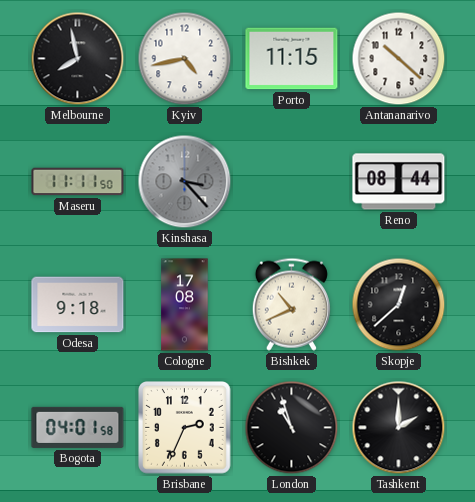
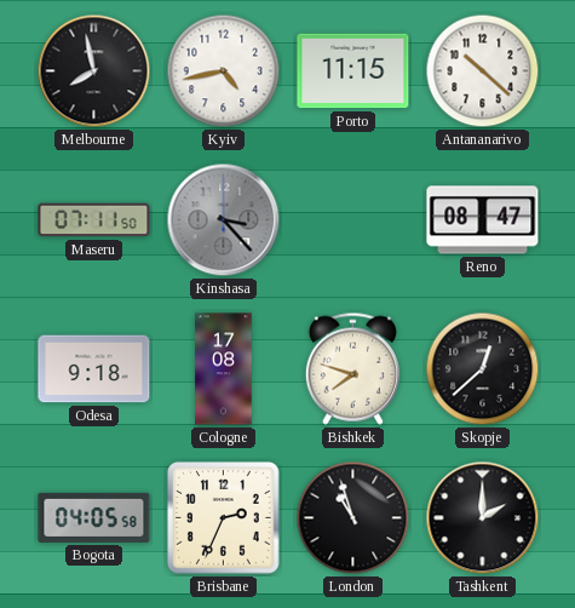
Maseru: 11:11 -> 07:11 (94, 220)
Reno: 08:44 -> 08:47 (483, 220)
Bishkek: 10:41 -> 7:48 (352, 368)
Bogota: 04:01 -> 04:05 (94, 517)
